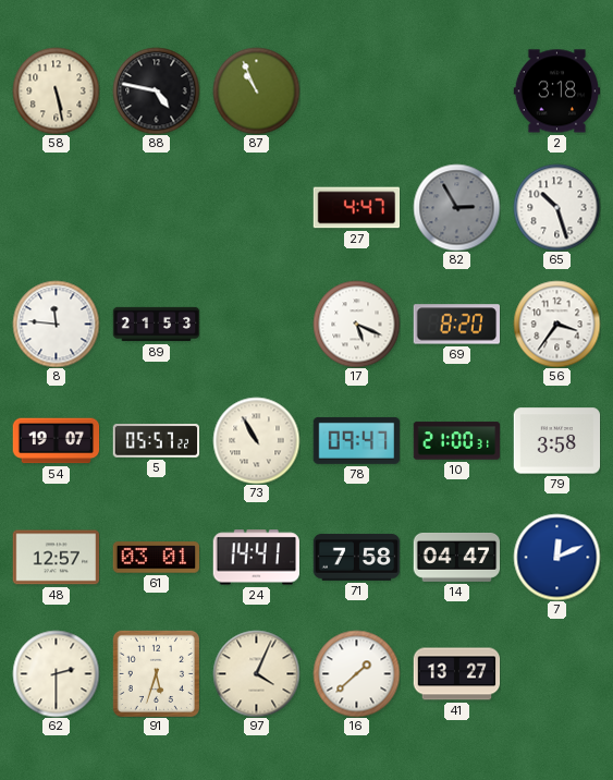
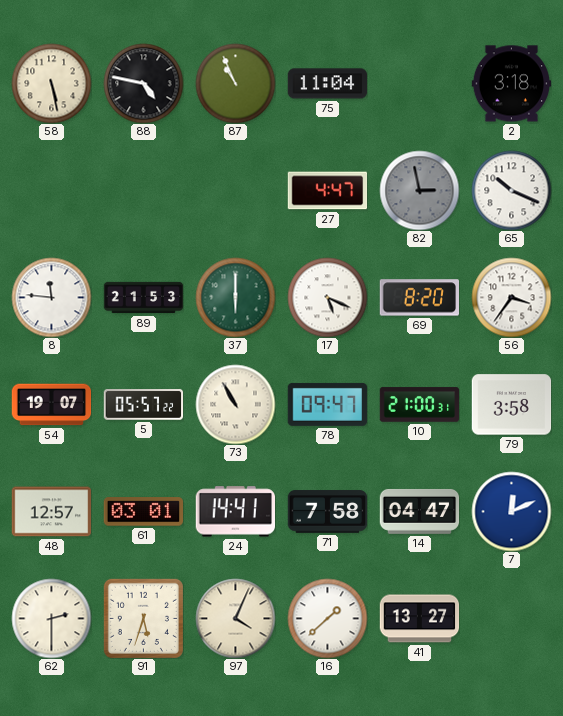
75: none -> 11:04 (327, 84)
82: 2:55 -> 2:58 (419, 190)
65: 10:27 -> 10:19 (511, 190)
37: none -> 6:00 (235, 297)
